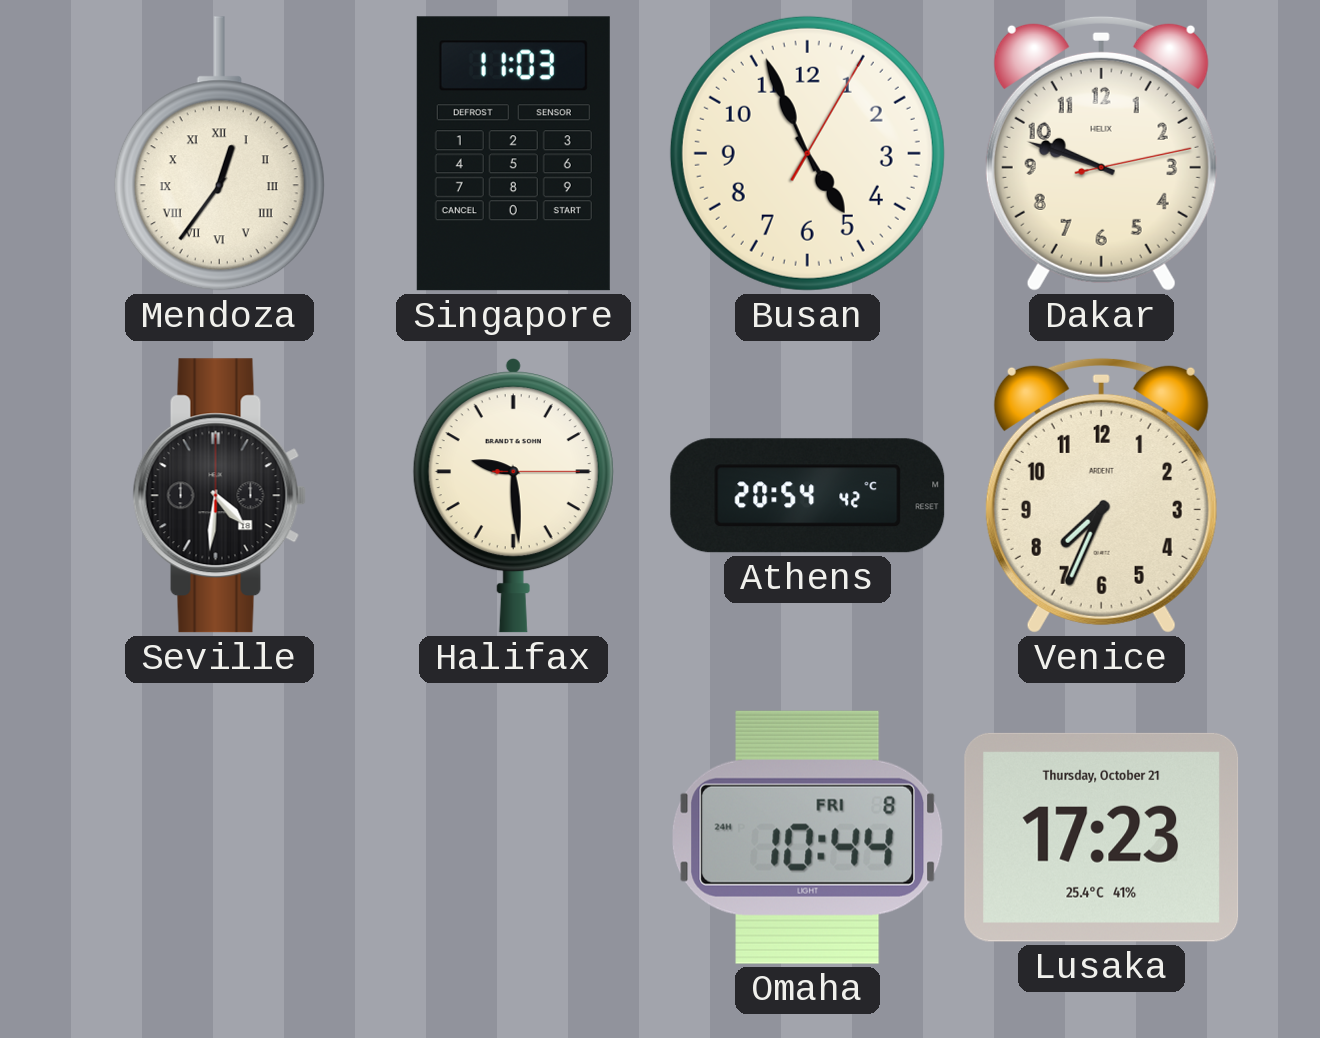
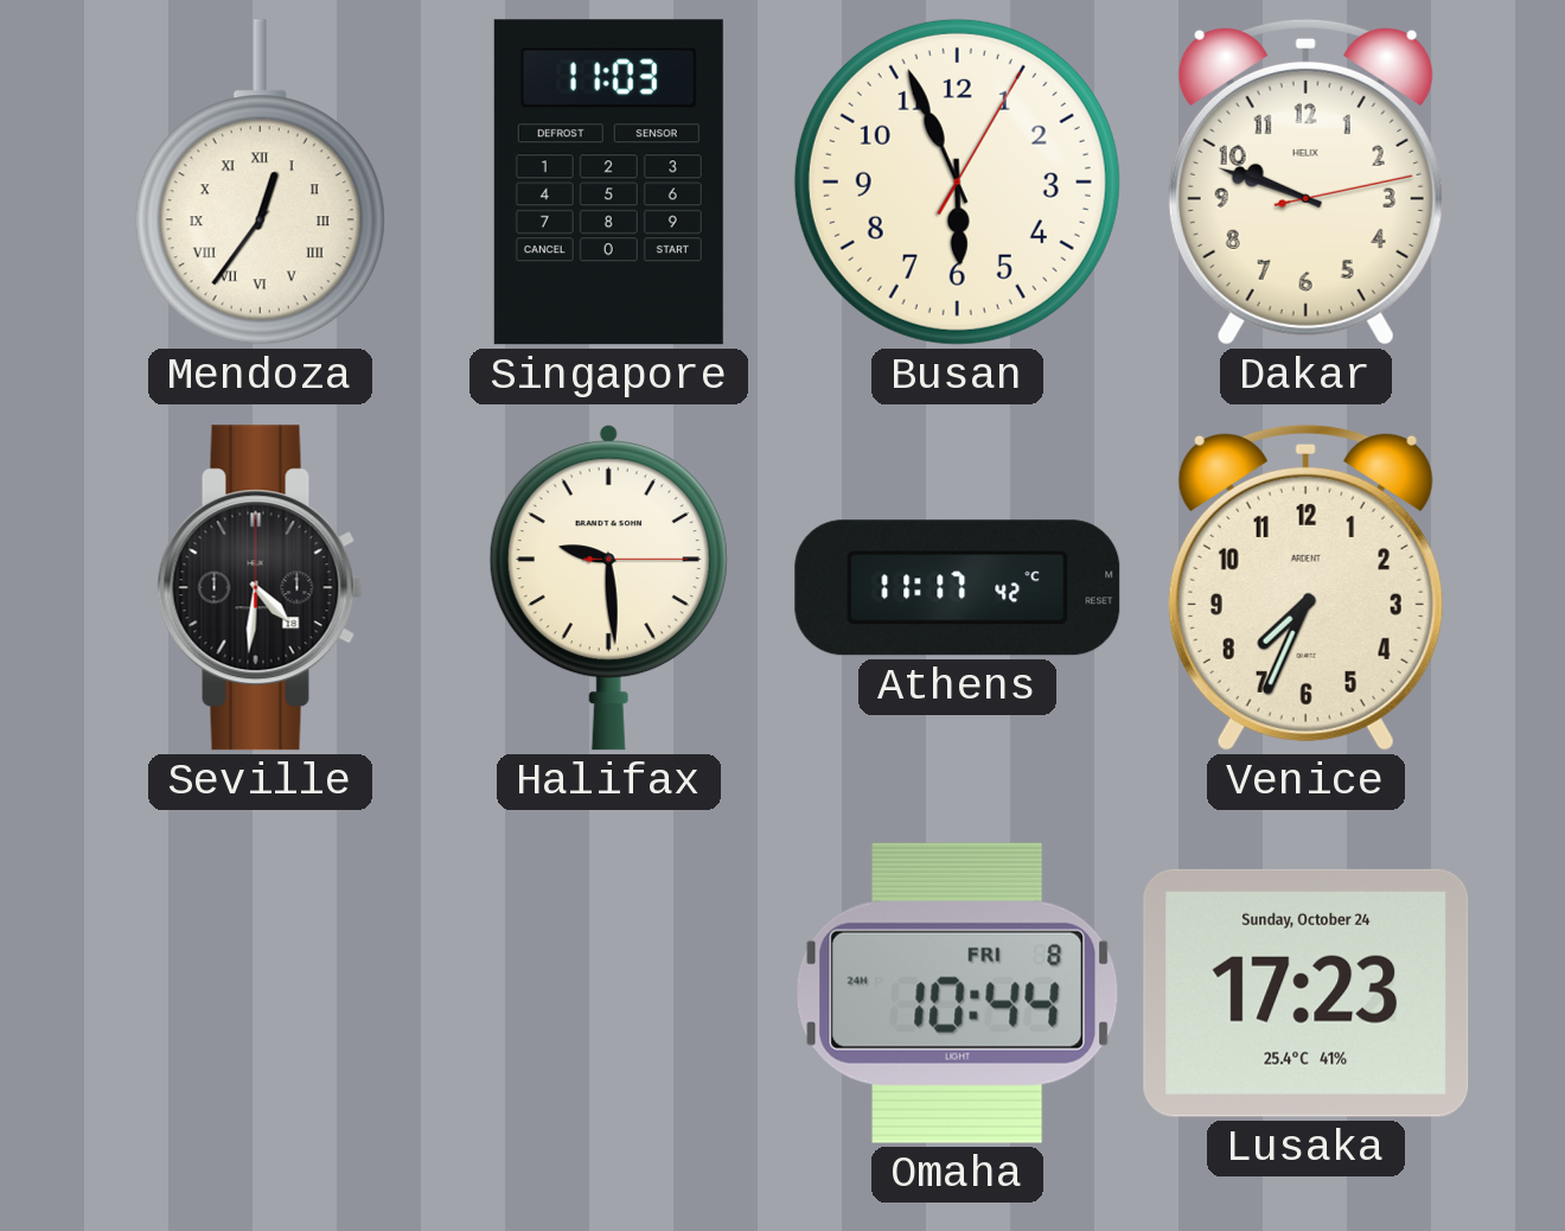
Busan: 4:56 -> 5:56 (957, 181)
Athens: 20:54 -> 11:17 (958, 588)
Lusaka date: Thursday, October 21 -> Sunday, October 24 (1307, 993)
